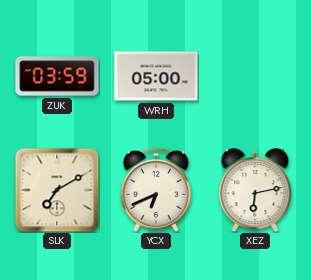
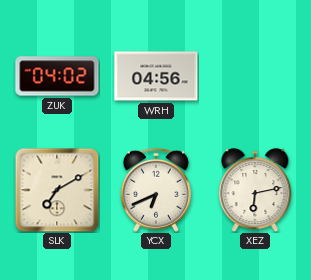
ZUK: 03:59 -> 04:02 (57, 76)
WRH: 05:00 -> 04:56 (156, 76)
